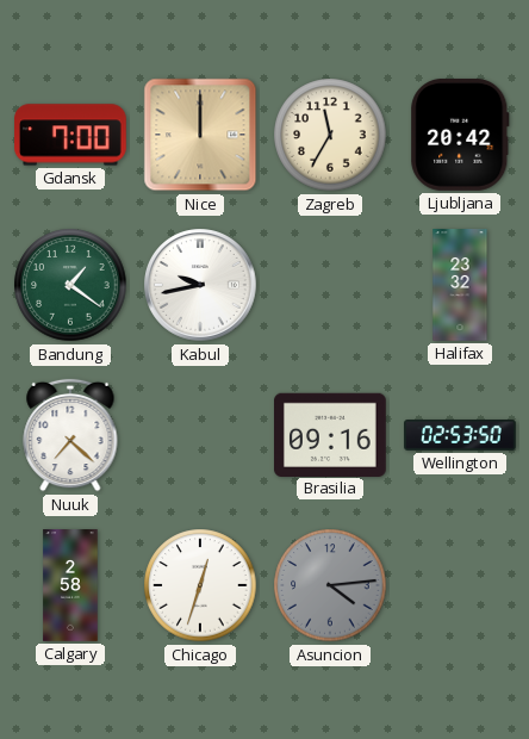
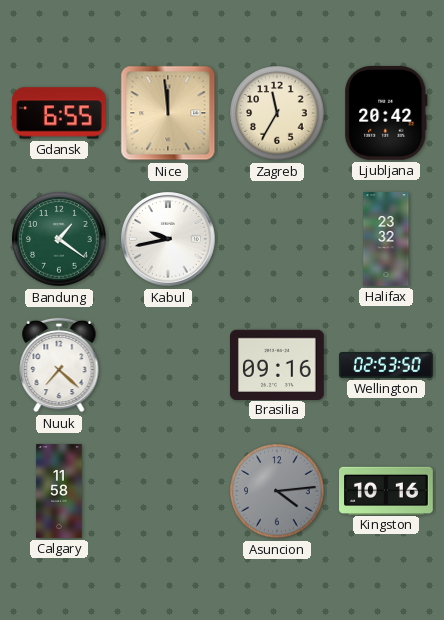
Gdansk: 7:00 -> 6:55 (60, 113)
Nice: 12:00 -> 11:59 (168, 113)
Calgary: 2:58 -> 11:58 (59, 491)
Chicago: 12:33 -> none (200, 585)
Kingston: none -> 10:16 (386, 490)
